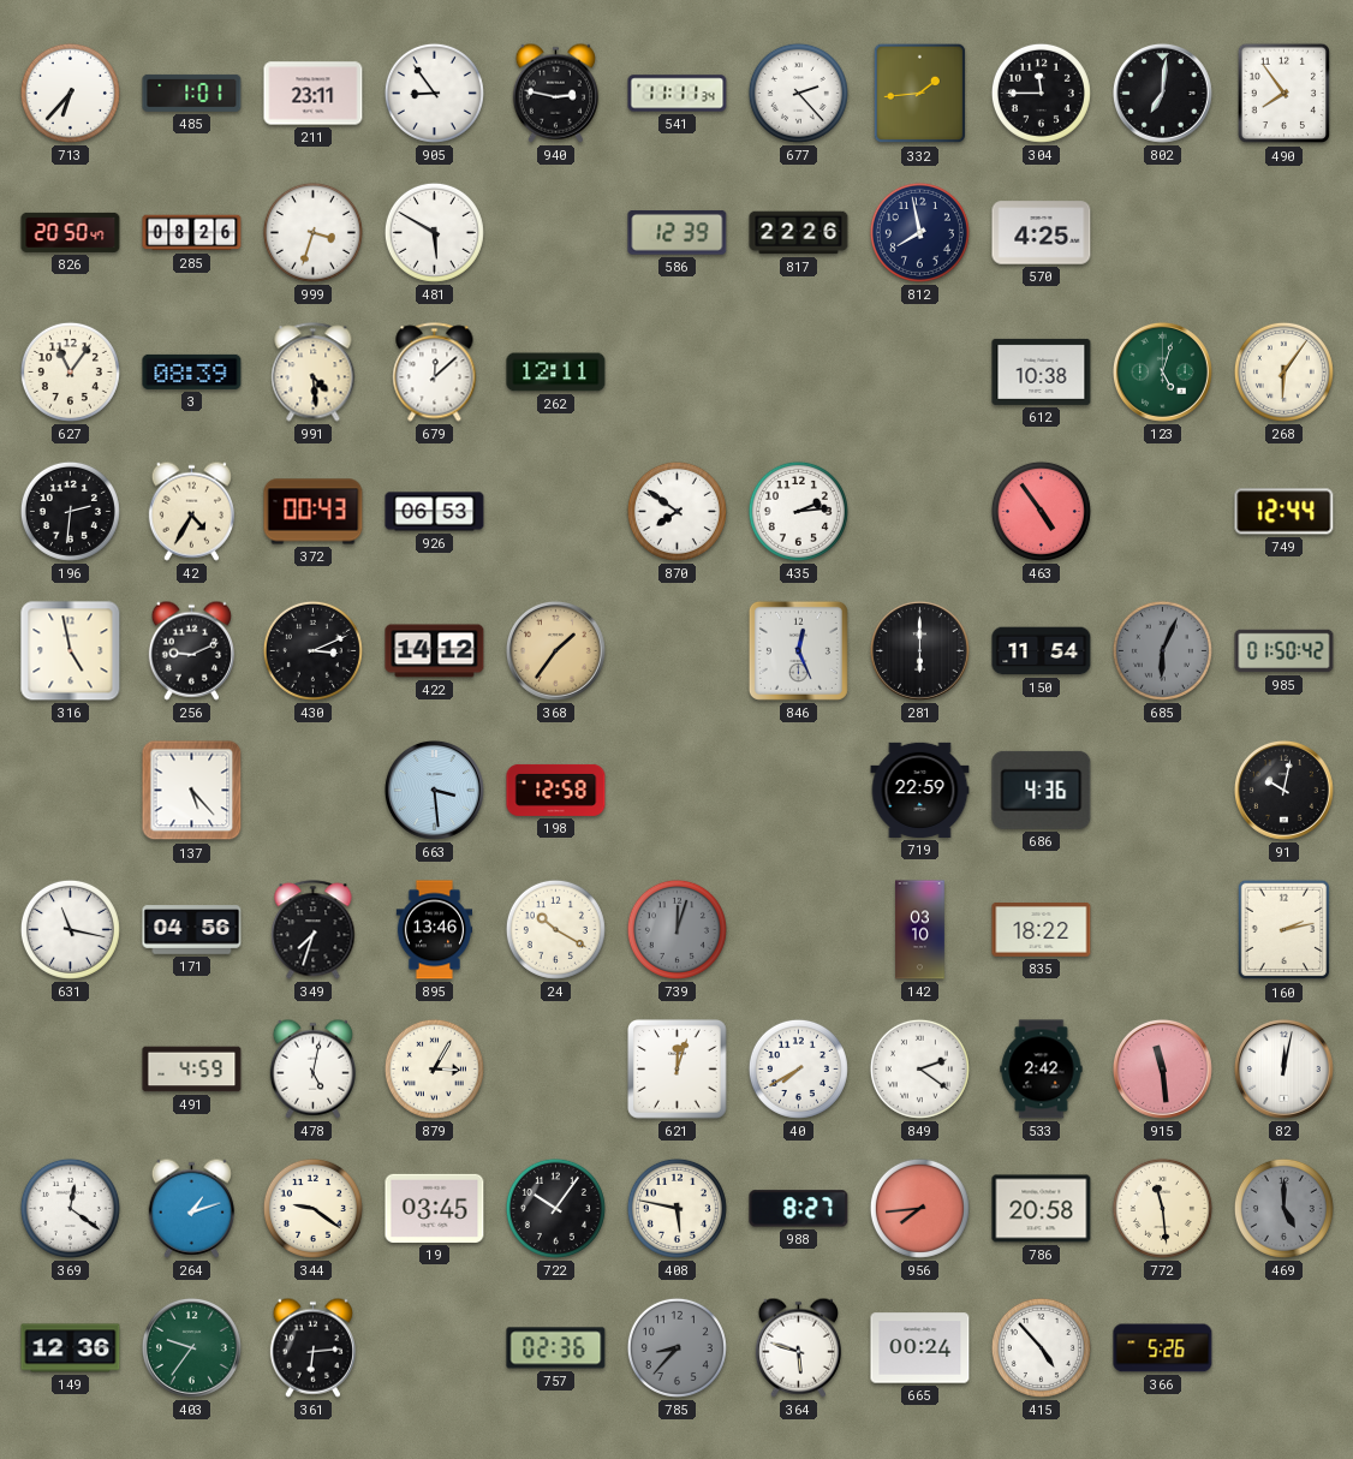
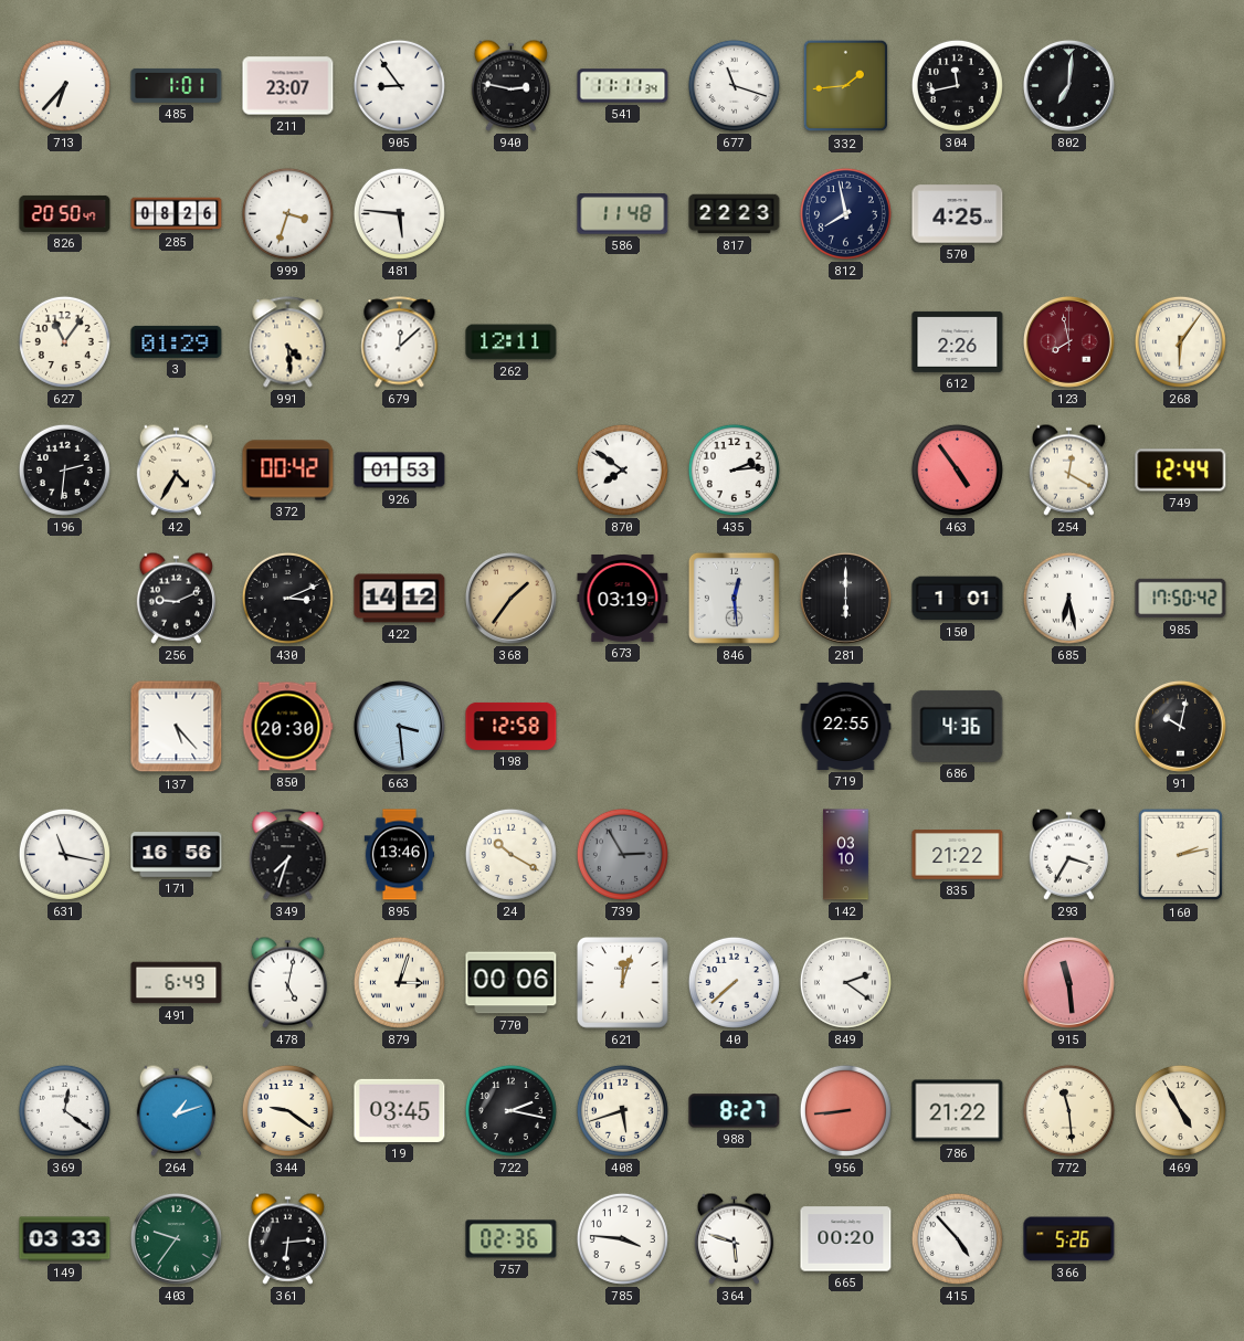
211: 23:11 -> 23:07 (288, 86)
677: 2:23 -> 11:18 (734, 85)
304: 11:45 -> 11:43 (957, 85)
490: 7:54 -> none (1285, 94)
481: 5:50 -> 5:46 (399, 213)
586: 12:39 -> 11:48 (623, 214)
817: 22:26 -> 22:23 (735, 214)
3: 08:39 -> 01:29 (177, 341)
612: 10:38 -> 2:26 (958, 341)
123: 5:03 -> 7:58 (1068, 341)
123 dial: green -> burgundy (1068, 341)
372: 00:43 -> 00:42 (288, 471)
926: 06:53 -> 01:53 (400, 471)
254: none -> 12:20 (1068, 469)
316: 4:58 -> none (71, 651)
673: none -> 03:19 (623, 598)
846: 12:26 -> 12:29 (734, 598)
150: 11:54 -> 1:01 (958, 599)
685: 6:04 -> 6:28 (1068, 598)
685 dial: grey -> white (1068, 598)
985: 01:50 -> 17:50 (1181, 599)
850: none -> 20:30 (287, 727)
719: 22:59 -> 22:55 (846, 726)
171: 04:56 -> 16:56 (177, 855)
739: 12:03 -> 2:55 (622, 854)
835: 18:22 -> 21:22 (958, 855)
293: none -> 3:35 (1068, 854)
491: 4:59 -> 6:49 (177, 983)
879: 3:05 -> 3:03 (399, 982)
770: none -> 00:06 (512, 983)
40: 7:40 -> 7:38 (734, 982)
533: 2:42 -> none (1042, 1070)
82: 12:02 -> none (1283, 1068)
722: 10:06 -> 2:17 (510, 1110)
408: 5:47 -> 5:42 (622, 1110)
956: 7:44 -> 8:44 (845, 1110)
786: 20:58 -> 21:22 (958, 1111)
469: 5:00 -> 4:55 (1180, 1110)
469 dial: grey -> cream (1180, 1110)
149: 12:36 -> 03:33 (65, 1239)
785: 8:37 -> 3:46 (622, 1238)
785 dial: grey -> white (622, 1238)
665: 00:24 -> 00:20 (846, 1239)
